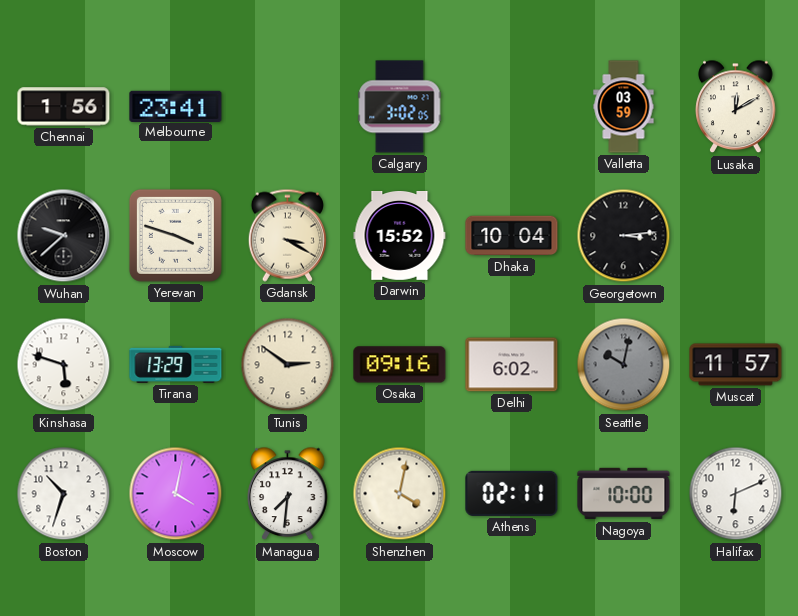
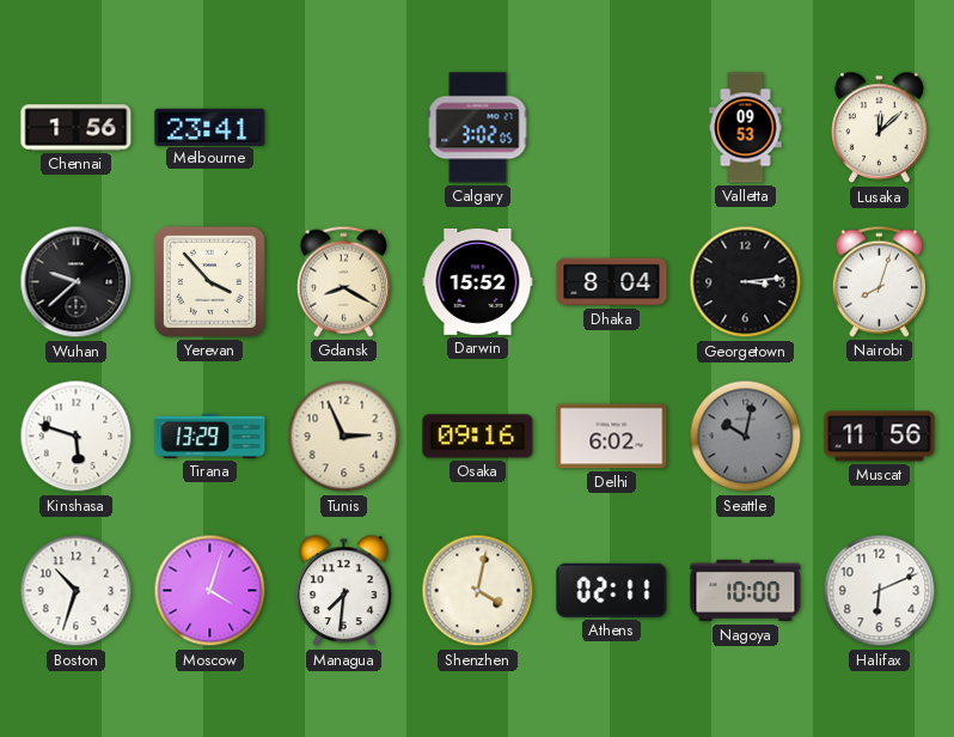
Valletta: 03:59 -> 09:53 (746, 128)
Lusaka: 12:10 -> 12:08 (880, 128)
Yerevan: 3:48 -> 3:53 (209, 281)
Gdansk: 3:20 -> 8:20 (343, 281)
Dhaka: 10:04 -> 8:04 (612, 282)
Nairobi: none -> 8:03 (879, 281)
Tunis: 2:51 -> 2:56 (344, 437)
Muscat: 11:57 -> 11:56 (880, 437)
Moscow: 4:02 -> 4:03 (210, 591)
